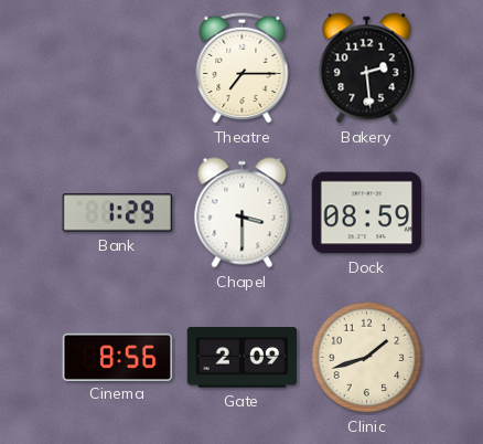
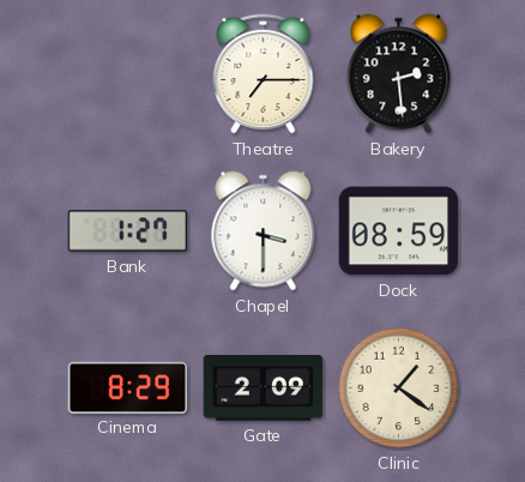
Bank: 1:29 -> 1:27 (128, 231)
Cinema: 8:56 -> 8:29 (128, 387)
Clinic: 1:42 -> 1:21 (399, 388)
